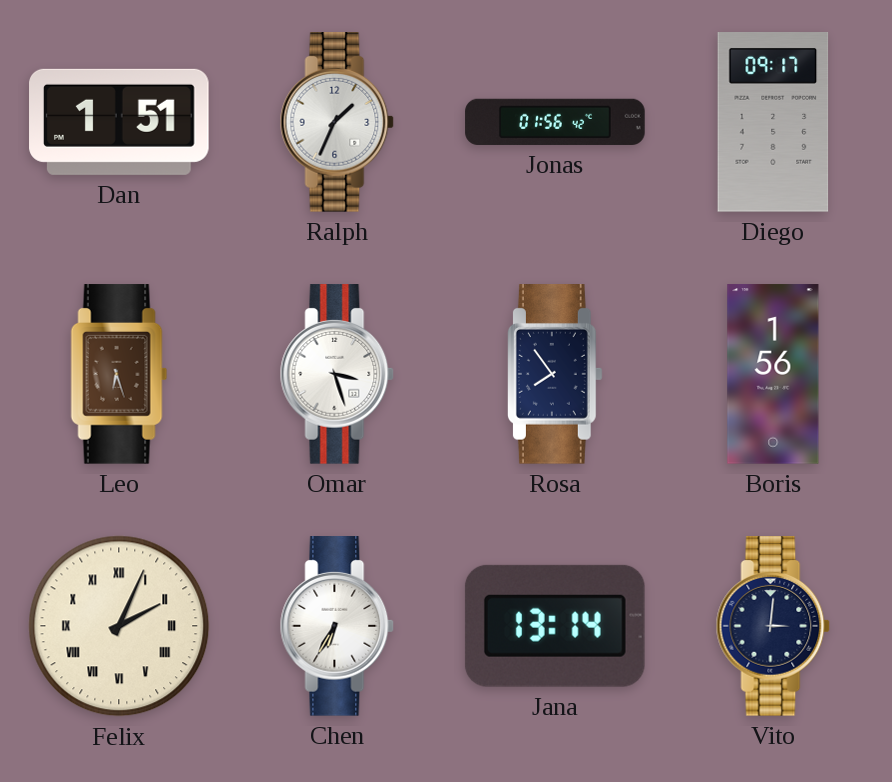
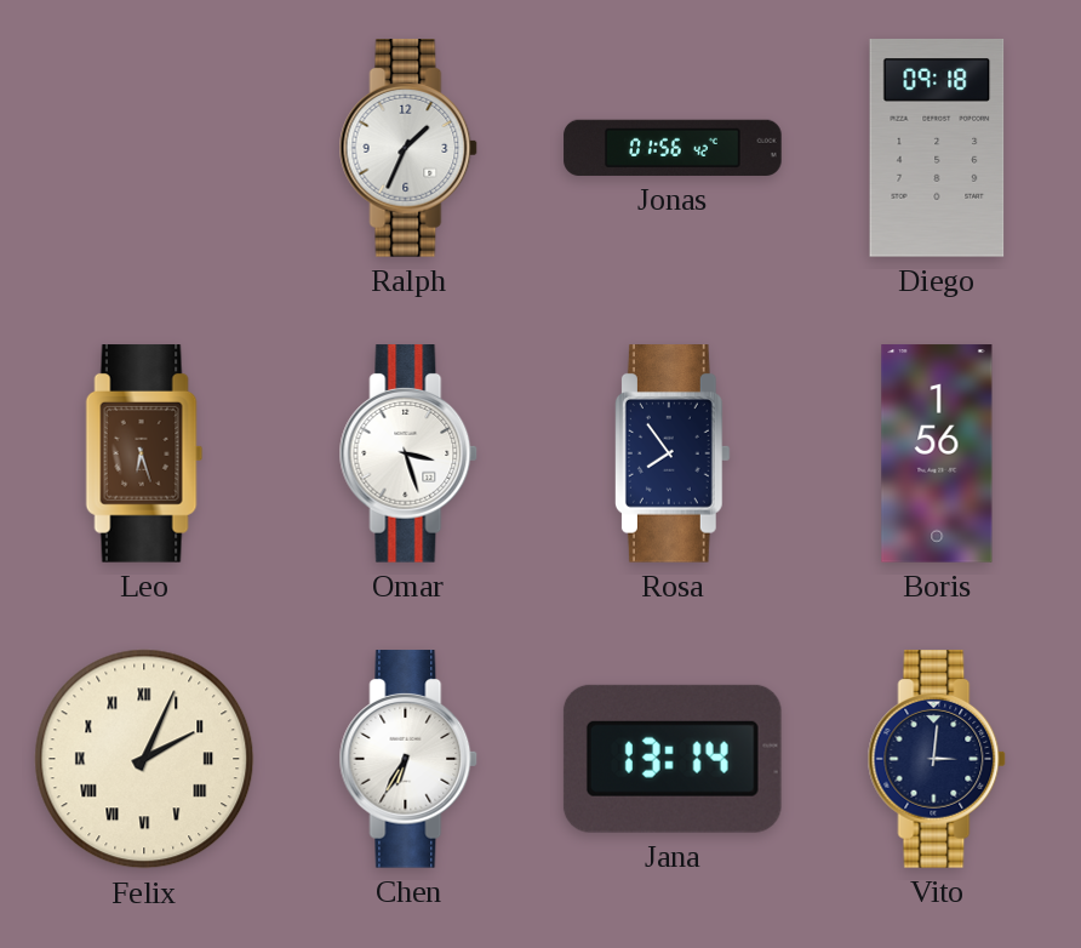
Dan: 1:51 -> none (119, 122)
Diego: 09:17 -> 09:18 (937, 148)
